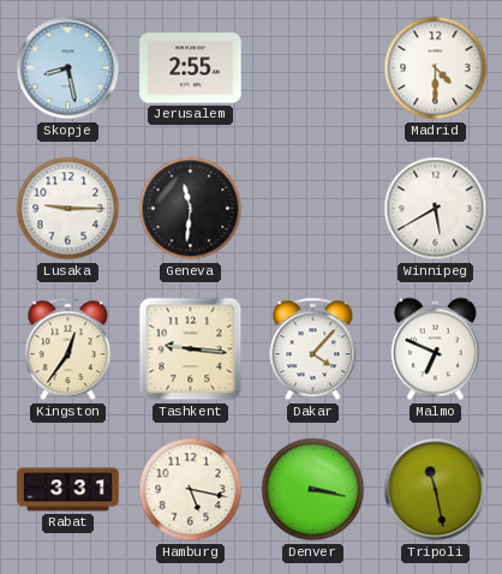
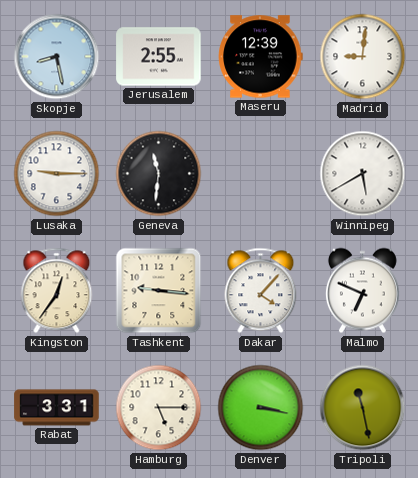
Maseru: none -> 12:39 (261, 57)
Madrid: 4:30 -> 9:01 (363, 57)
Hamburg: 5:17 -> 5:15 (159, 408)
